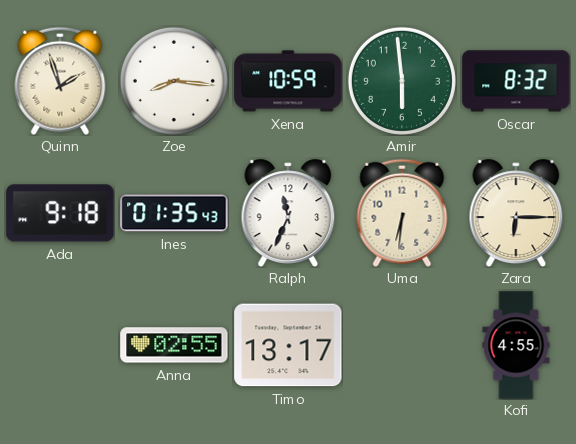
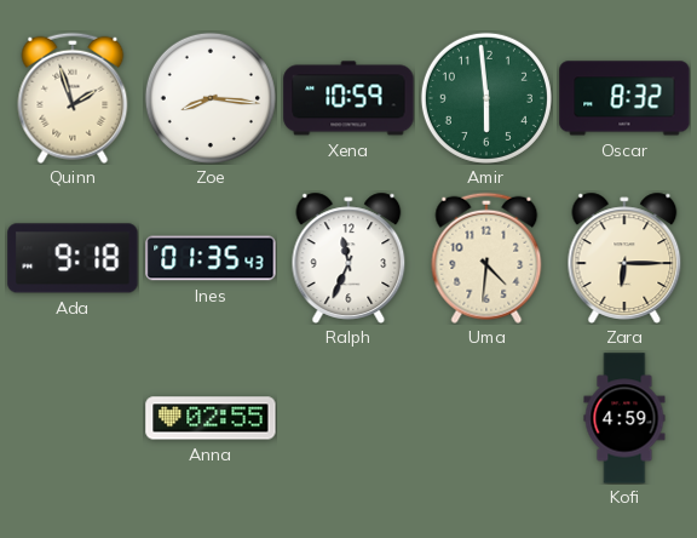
Uma: 6:31 -> 4:31 (486, 258)
Timo: 13:17 -> none (288, 345)
Kofi: 4:55 -> 4:59 (624, 418)
